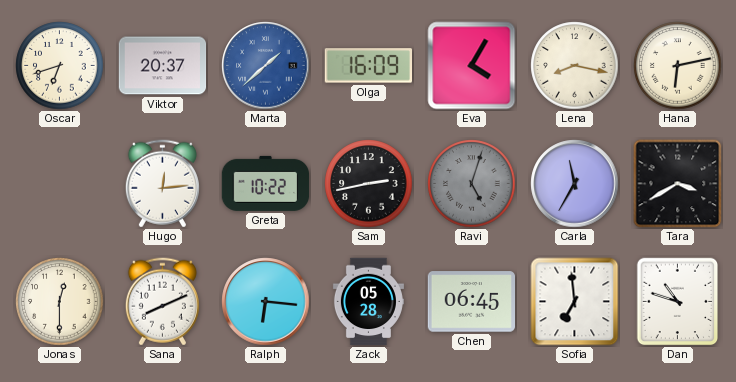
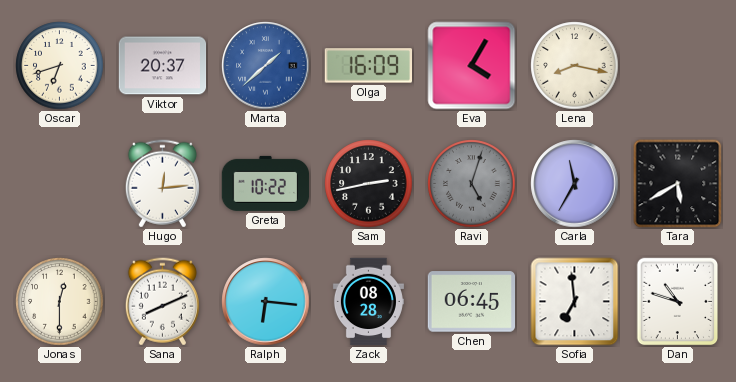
Hana: 6:13 -> none (678, 66)
Tara: 3:40 -> 5:40 (678, 184)
Zack: 05:28 -> 08:28 (368, 302)
